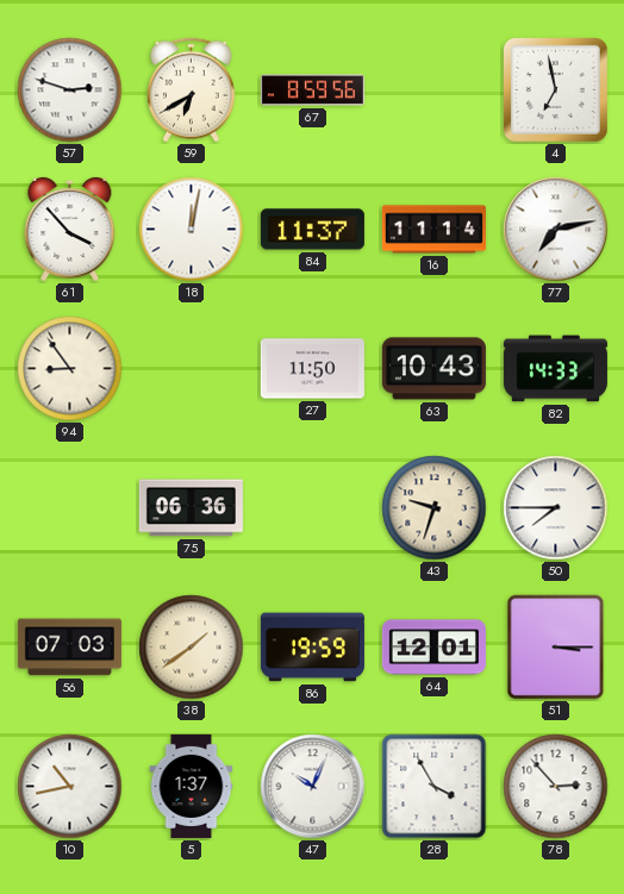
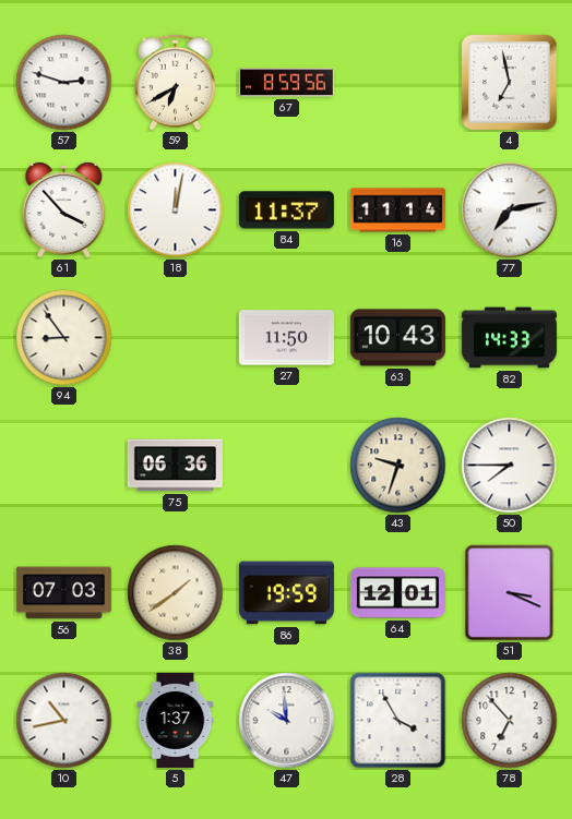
51: 3:15 -> 3:19 (510, 593)
47: 10:04 -> 9:59 (287, 721)
78: 2:53 -> 6:53 (510, 721)
